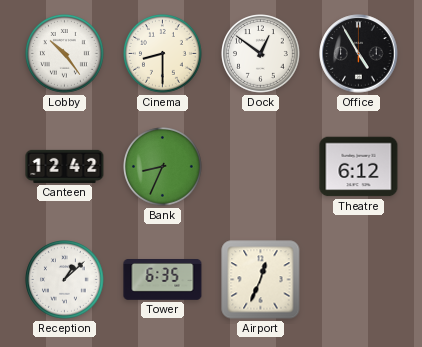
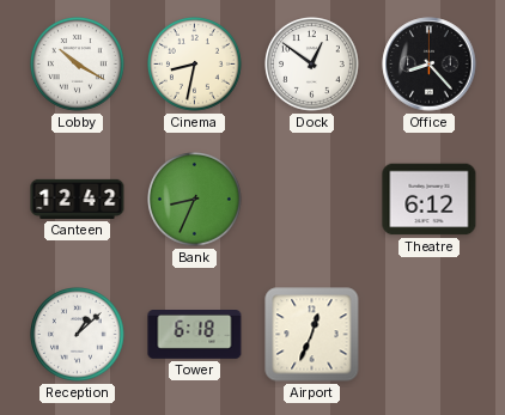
Lobby: 10:24 -> 10:20 (78, 65)
Cinema: 8:30 -> 8:32 (195, 65)
Office: 4:55 -> 8:23 (430, 65)
Tower: 6:35 -> 6:18 (195, 335)
